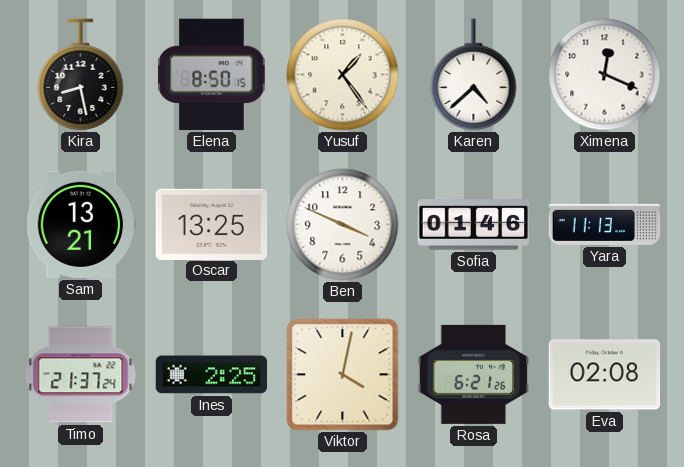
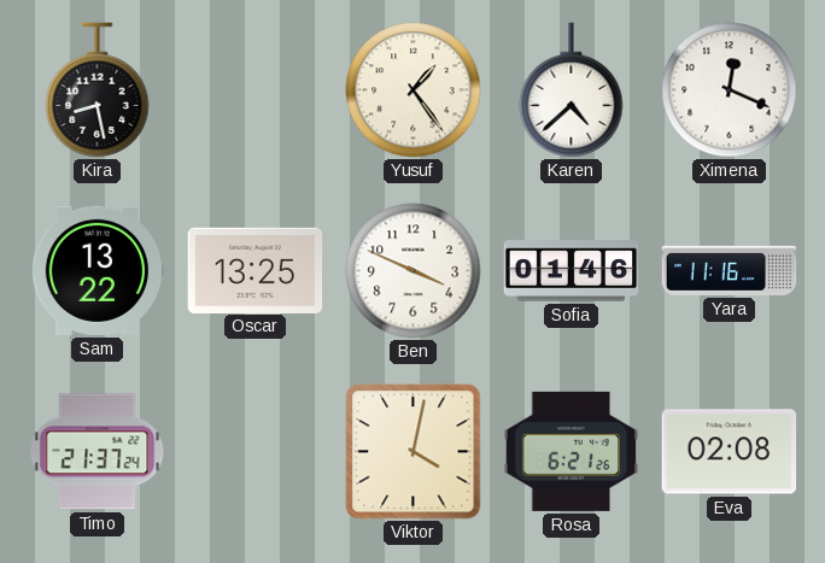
Elena: 8:50 -> none (212, 75)
Sam: 13:21 -> 13:22 (98, 270)
Yara: 11:13 -> 11:16 (730, 270)
Ines: 2:25 -> none (212, 375)
